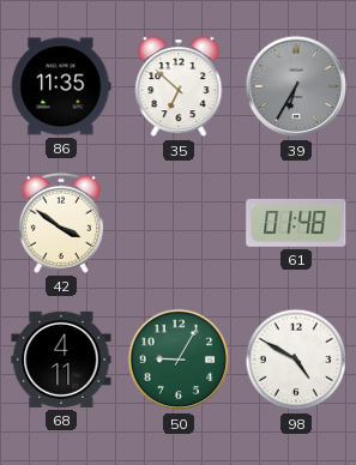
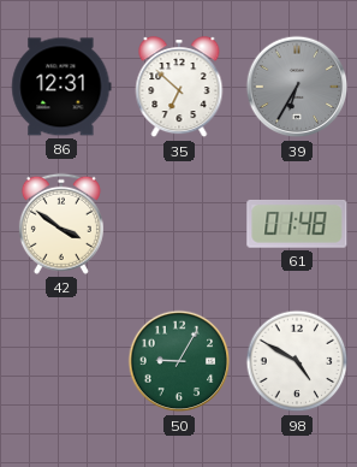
86: 11:35 -> 12:31 (61, 87)
68: 4:11 -> none (61, 360)
